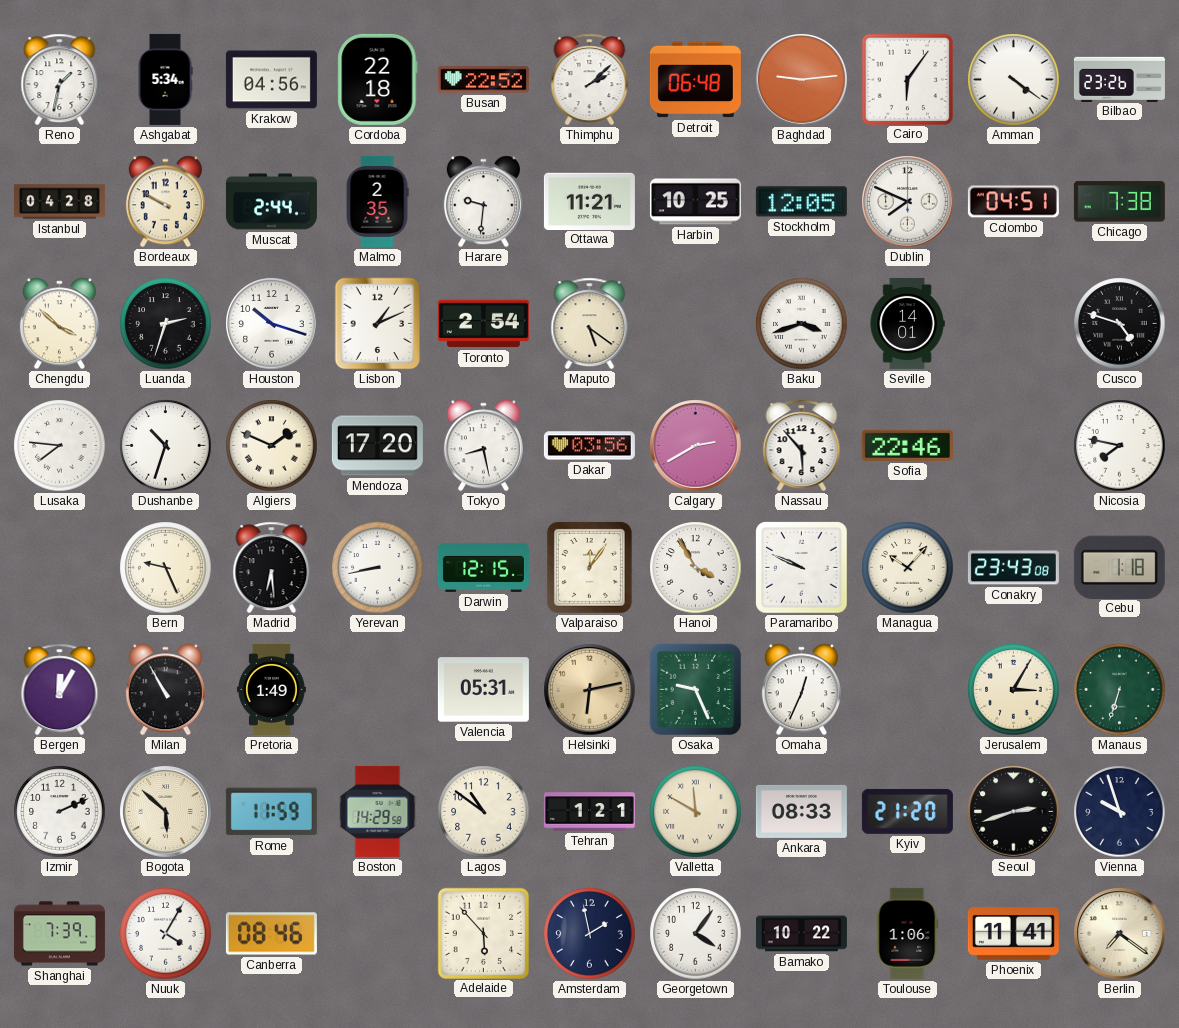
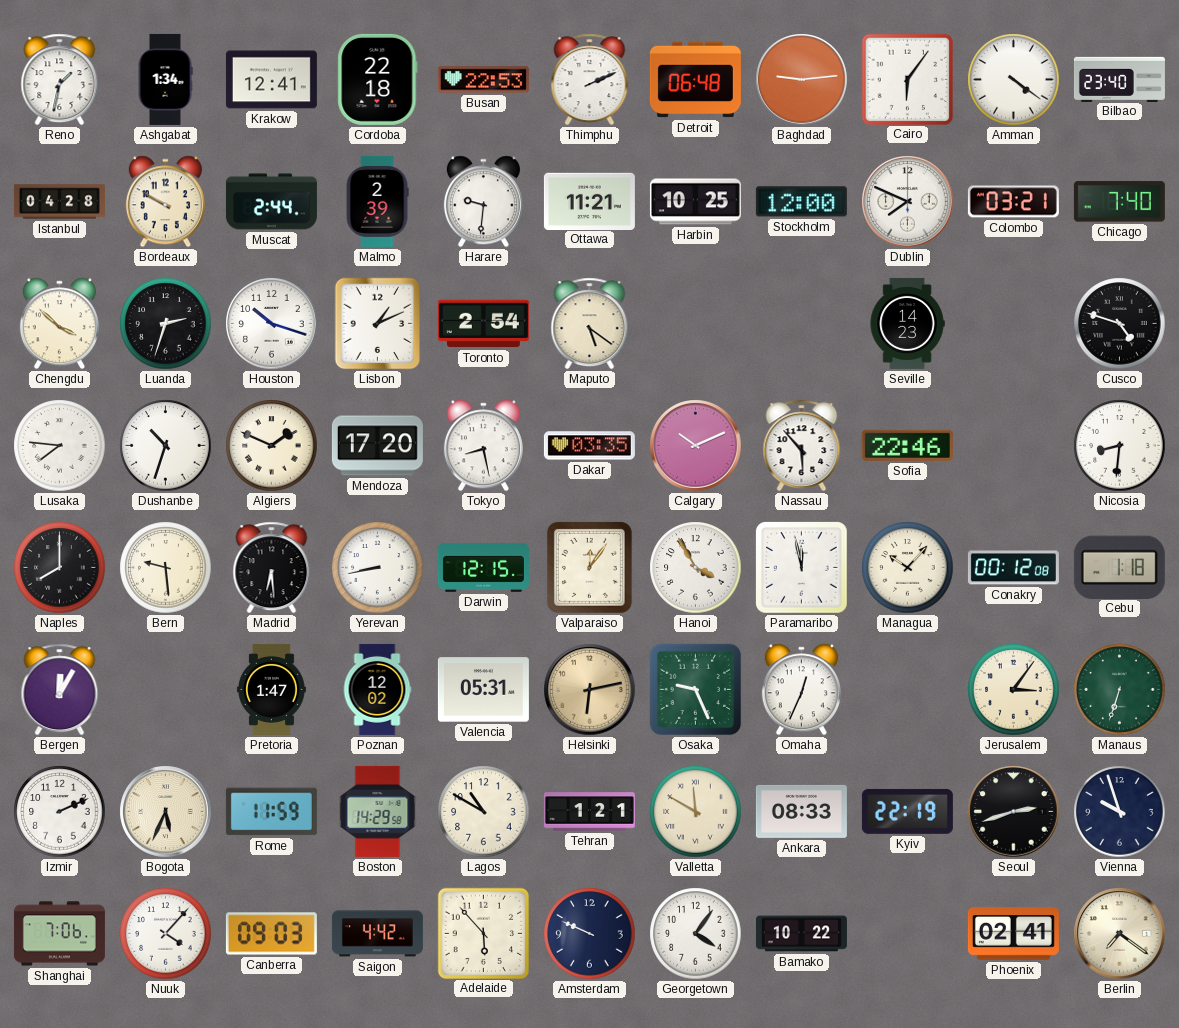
Ashgabat: 5:34 -> 1:34 (165, 79)
Krakow: 04:56 -> 12:41 (271, 80)
Busan: 22:52 -> 22:53 (483, 80)
Thimphu: 2:08 -> 2:11 (590, 80)
Bilbao: 23:26 -> 23:40 (1119, 79)
Malmo: 2:35 -> 2:39 (377, 201)
Stockholm: 12:05 -> 12:00 (801, 202)
Colombo: 04:51 -> 03:21 (1013, 202)
Chicago: 7:38 -> 7:40 (1119, 202)
Baku: 3:42 -> none (802, 324)
Seville: 14:01 -> 14:23 (907, 323)
Dakar: 03:56 -> 03:35 (589, 446)
Calgary: 2:40 -> 10:11 (696, 446)
Nicosia: 7:47 -> 8:31 (1120, 446)
Naples: none -> 8:00 (60, 568)
Bern: 9:26 -> 9:29 (166, 568)
Paramaribo: 9:49 -> 11:58 (802, 568)
Conakry: 23:43 -> 00:12 (1013, 568)
Milan: 10:55 -> none (165, 690)
Pretoria: 1:49 -> 1:47 (271, 689)
Poznan: none -> 12:02 (377, 689)
Jerusalem: 3:05 -> 3:06 (1014, 690)
Bogota: 5:52 -> 5:34 (166, 812)
Lagos: 10:51 -> 10:50 (484, 812)
Kyiv: 21:20 -> 22:19 (907, 811)
Shanghai: 7:39 -> 7:06 (59, 934)
Nuuk: 4:05 -> 4:07 (166, 934)
Canberra: 08:46 -> 09:03 (271, 934)
Saigon: none -> 4:42 (377, 934)
Amsterdam: 1:58 -> 9:49 (590, 934)
Toulouse: 1:06 -> none (908, 933)
Phoenix: 11:41 -> 02:41 (1013, 934)
